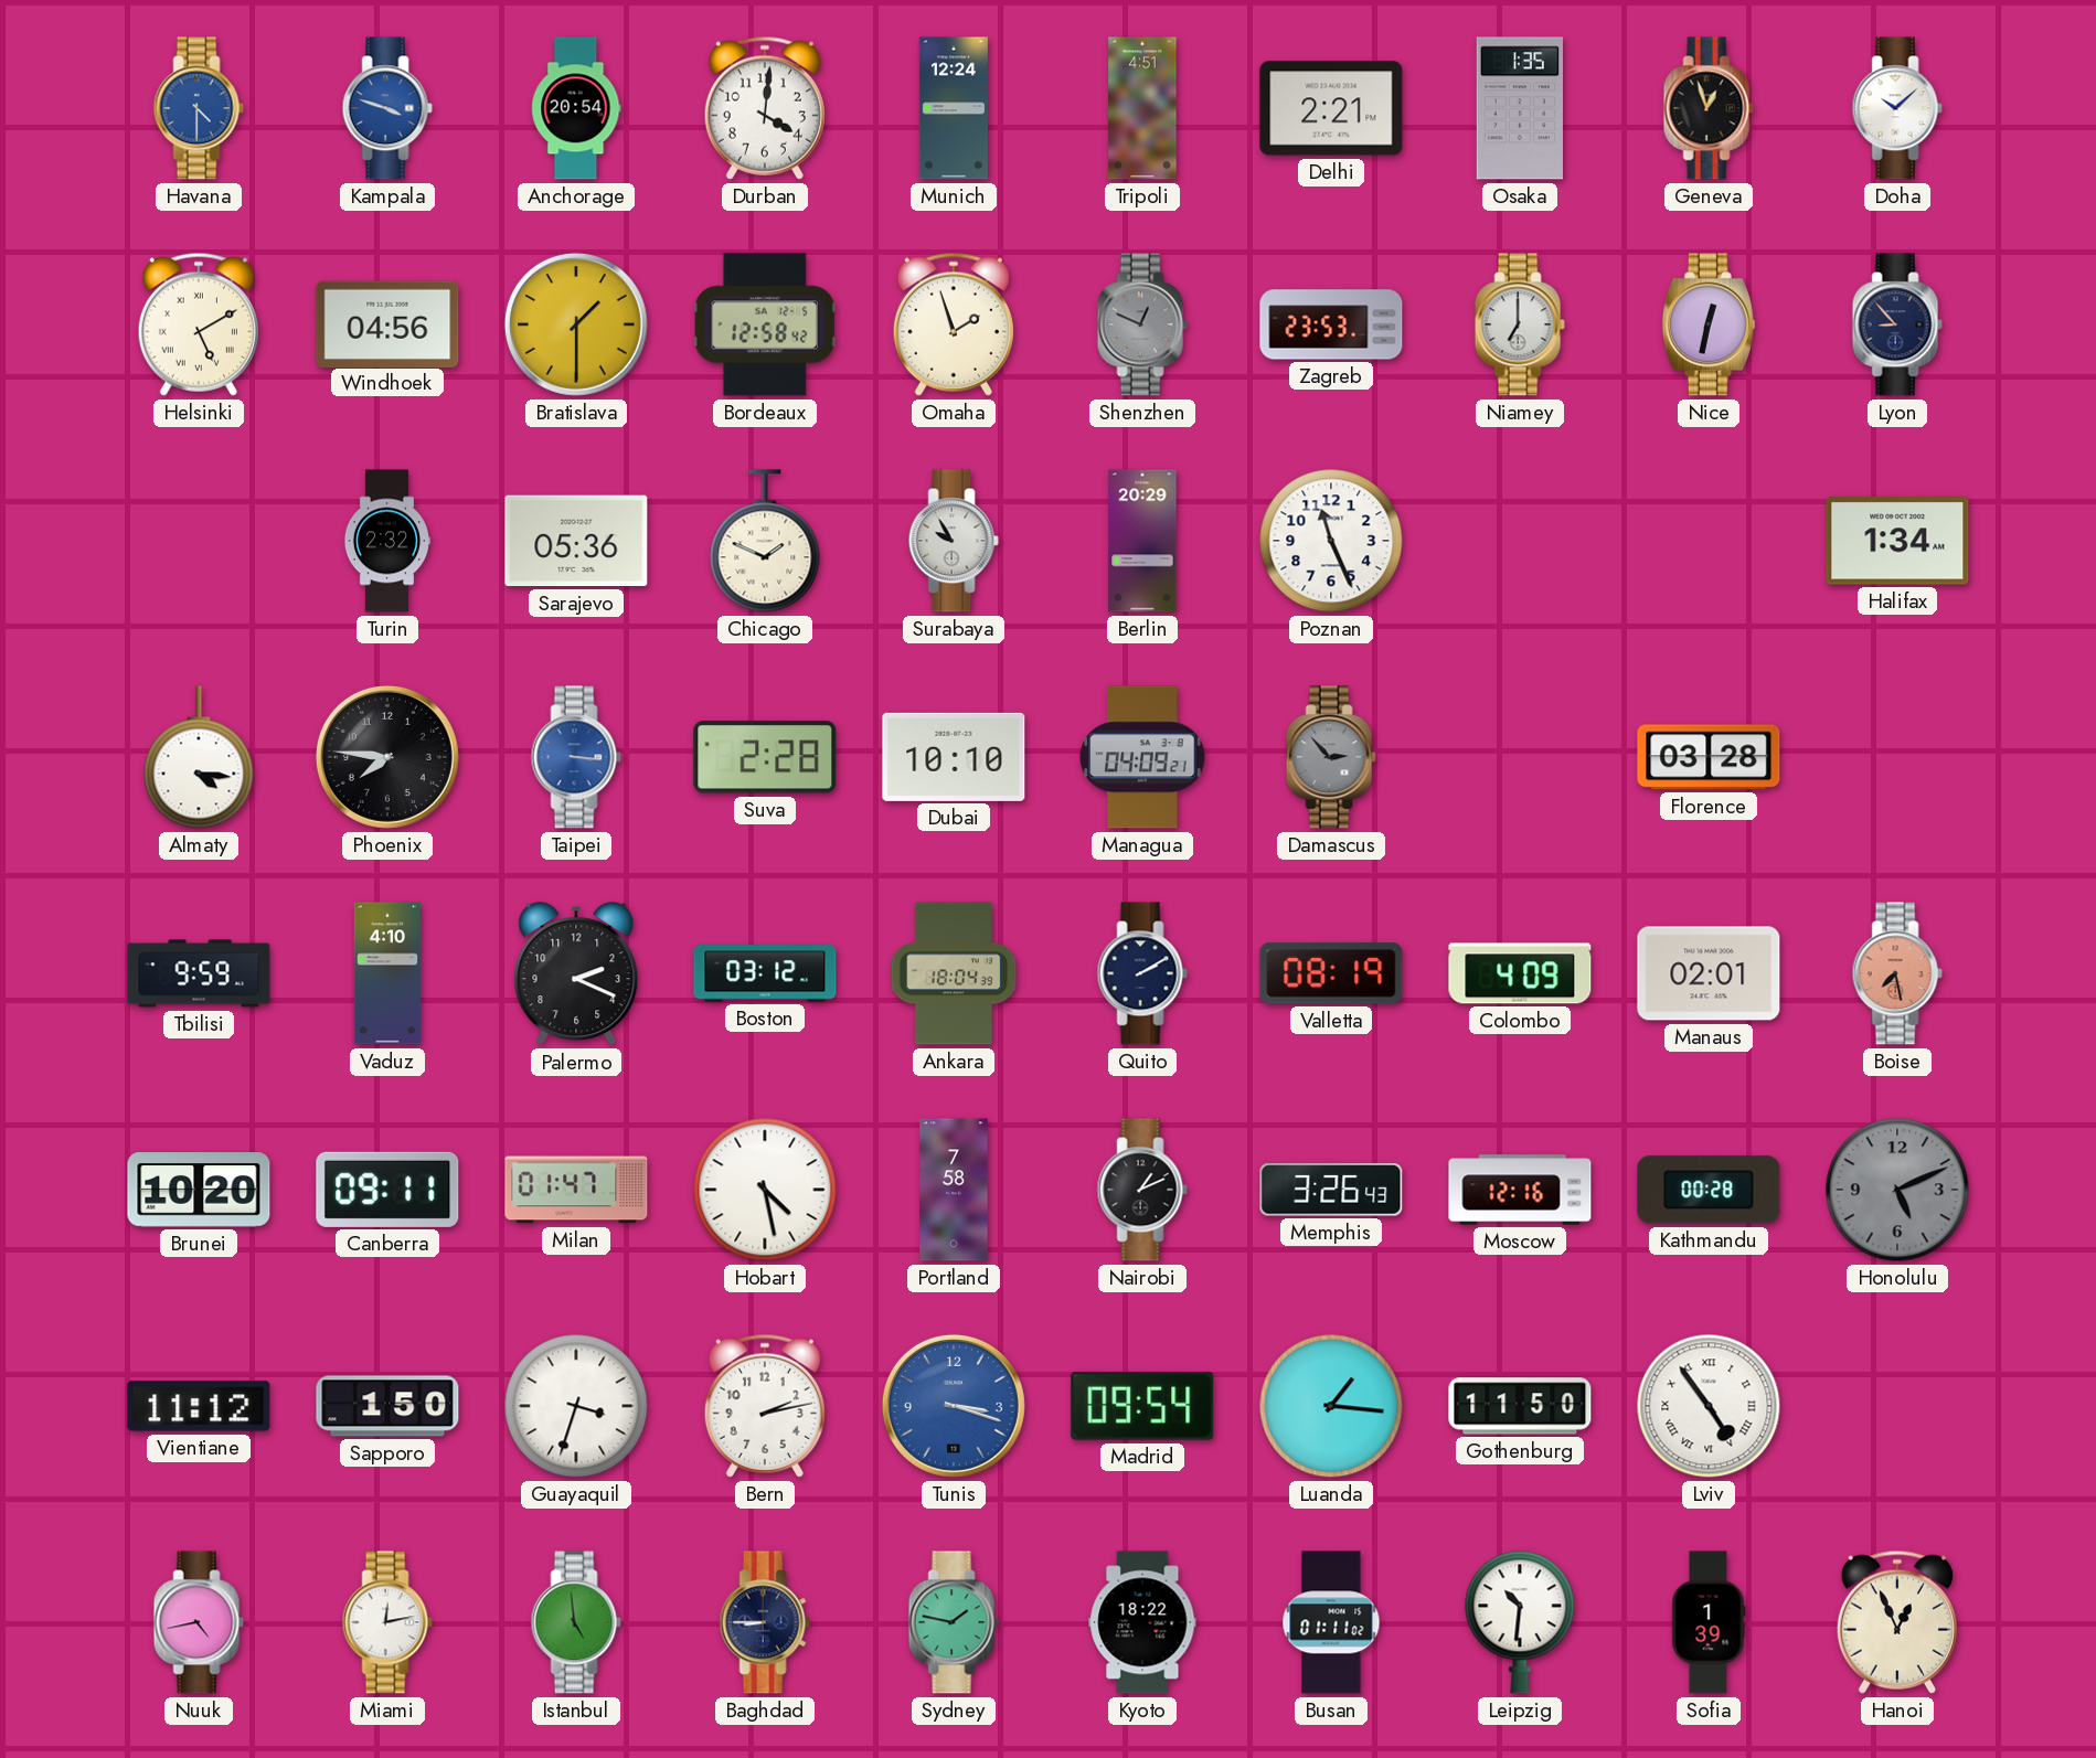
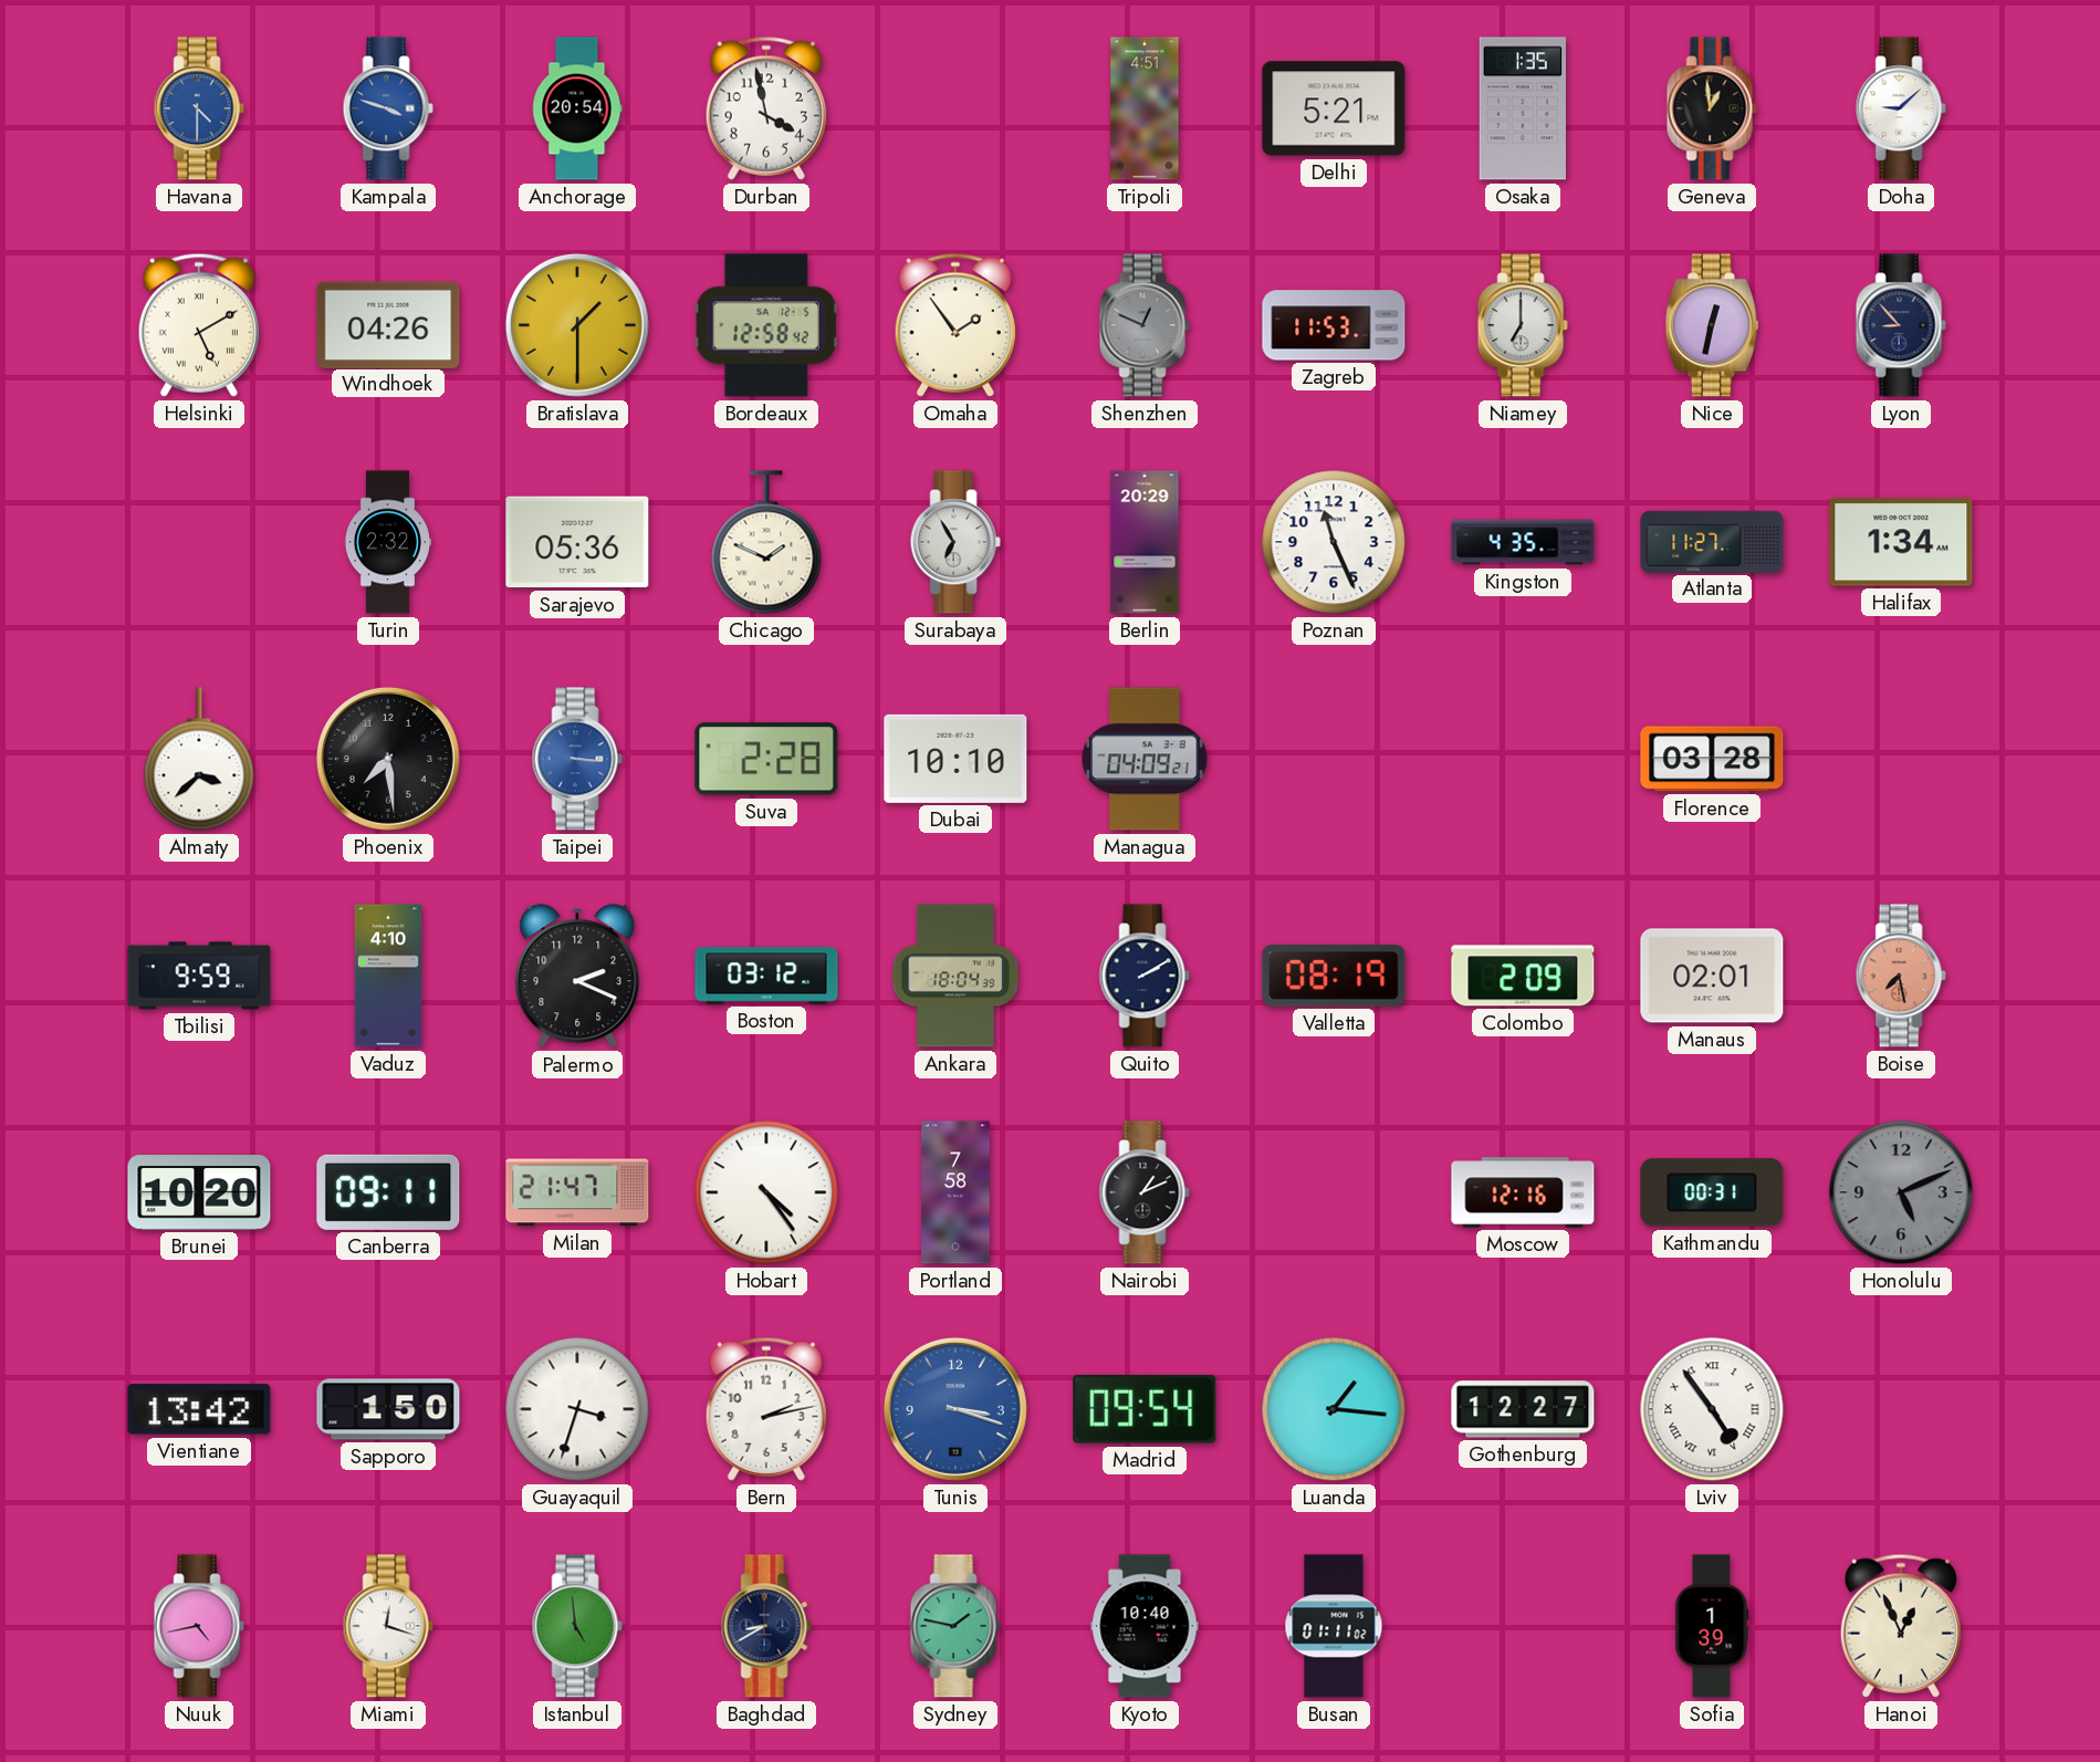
Durban: 4:01 -> 3:58 (766, 108)
Munich: 12:24 -> none (954, 108)
Delhi: 2:21 -> 5:21 (1334, 108)
Geneva: 12:57 -> 12:59 (1712, 108)
Doha: 10:08 -> 9:08 (1901, 108)
Windhoek: 04:56 -> 04:26 (388, 324)
Omaha: 1:57 -> 1:54 (955, 325)
Zagreb: 23:53 -> 11:53 (1334, 325)
Surabaya: 9:55 -> 6:55 (955, 542)
Kingston: none -> 4:35 (1523, 542)
Atlanta: none -> 11:27 (1712, 541)
Almaty: 4:16 -> 3:38 (199, 759)
Phoenix: 7:46 -> 7:29 (388, 759)
Damascus: 2:53 -> none (1331, 757)
Colombo: 4:09 -> 2:09 (1523, 976)
Milan: 01:47 -> 21:47 (577, 1192)
Hobart: 4:28 -> 4:24 (766, 1192)
Memphis: 3:26 -> none (1331, 1190)
Kathmandu: 00:28 -> 00:31 (1712, 1192)
Vientiane: 11:12 -> 13:42 (199, 1409)
Gothenburg: 11:50 -> 12:27 (1523, 1409)
Miami: 12:13 -> 12:18 (388, 1626)
Baghdad: 8:45 -> 8:40 (766, 1626)
Kyoto: 18:22 -> 10:40 (1145, 1626)
Leipzig: 10:31 -> none (1520, 1622)
